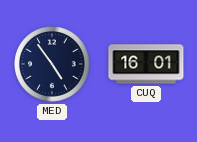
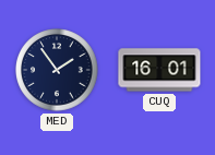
MED: 4:54 -> 1:54 (57, 70)
